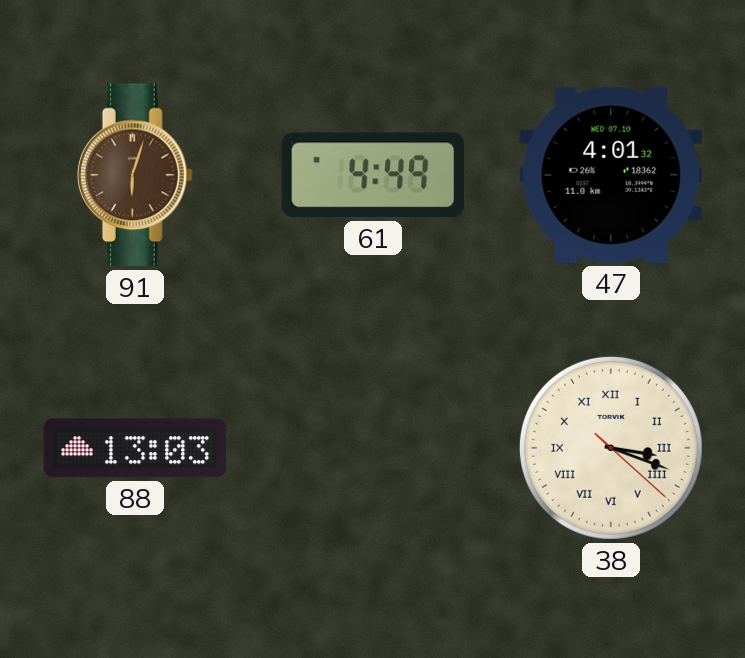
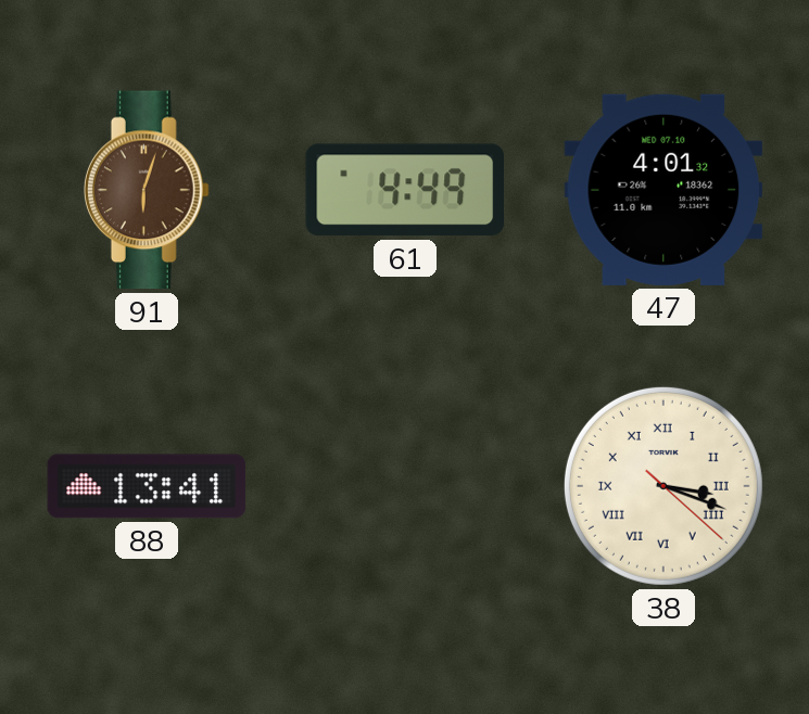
88: 13:03 -> 13:41 (147, 486)
